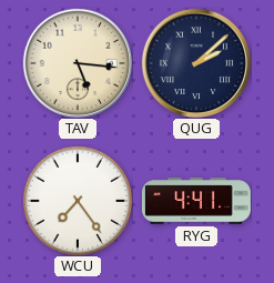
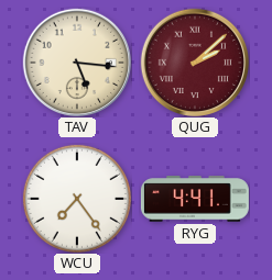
QUG dial: navy -> burgundy (194, 61)
